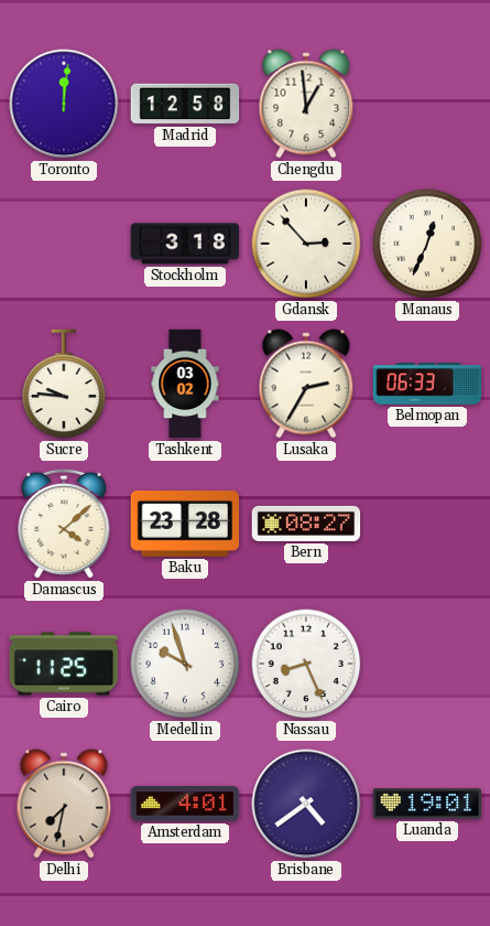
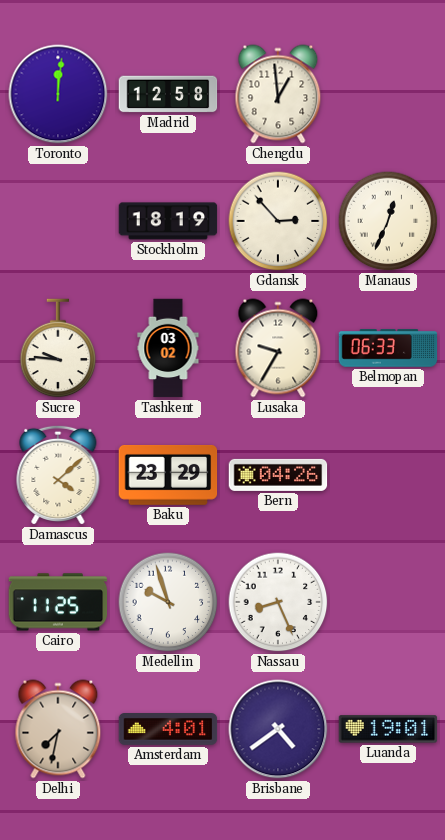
Stockholm: 3:18 -> 18:19 (168, 221)
Lusaka: 2:35 -> 9:35 (278, 348)
Baku: 23:28 -> 23:29 (168, 475)
Bern: 08:27 -> 04:26 (278, 475)
